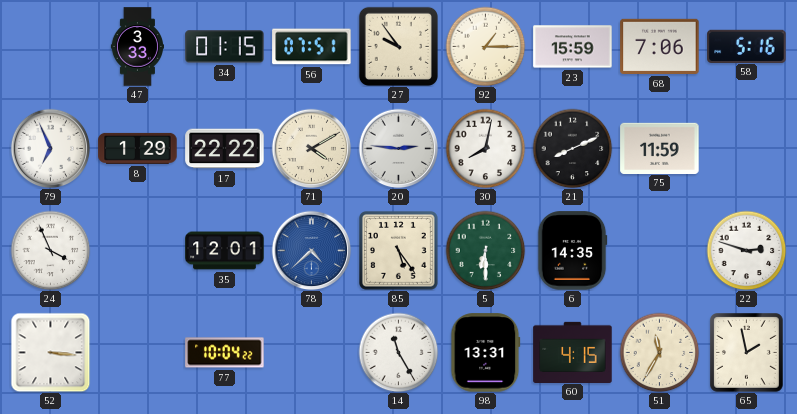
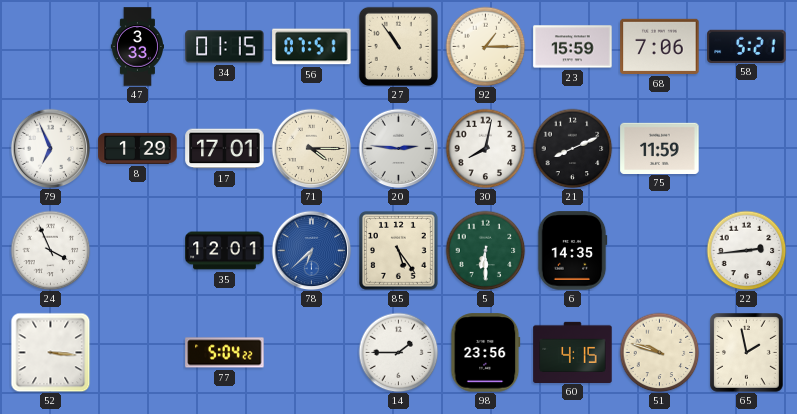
27: 9:54 -> 10:54 (398, 46)
58: 5:16 -> 5:21 (747, 46)
17: 22:22 -> 17:01 (225, 149)
71: 4:10 -> 4:15 (311, 148)
78: 4:38 -> 6:38 (311, 250)
22: 2:48 -> 2:44 (746, 250)
77: 10:04 -> 5:04 (225, 353)
14: 11:25 -> 1:45 (398, 352)
98: 13:31 -> 23:56 (486, 353)
51: 11:35 -> 9:48 (659, 352)
